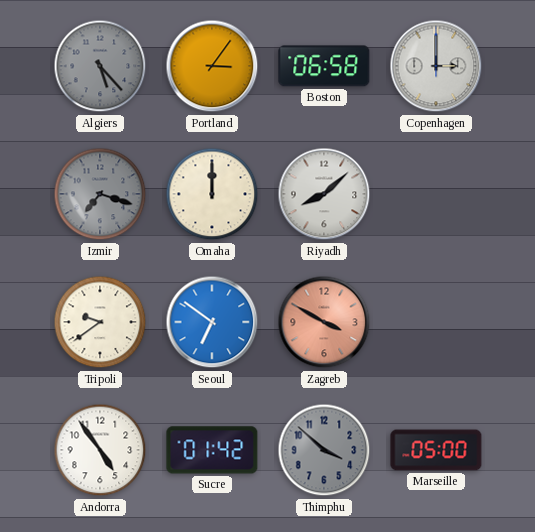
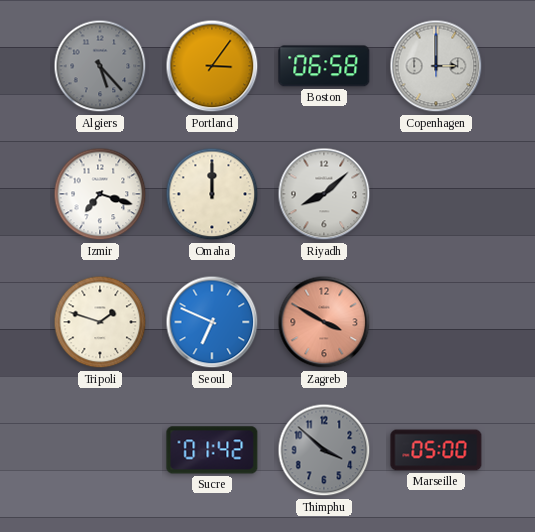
Izmir dial: grey -> white (100, 194)
Tripoli: 9:39 -> 1:48 (100, 322)
Seoul: 6:51 -> 6:49 (212, 322)
Andorra: 4:54 -> none (100, 450)
